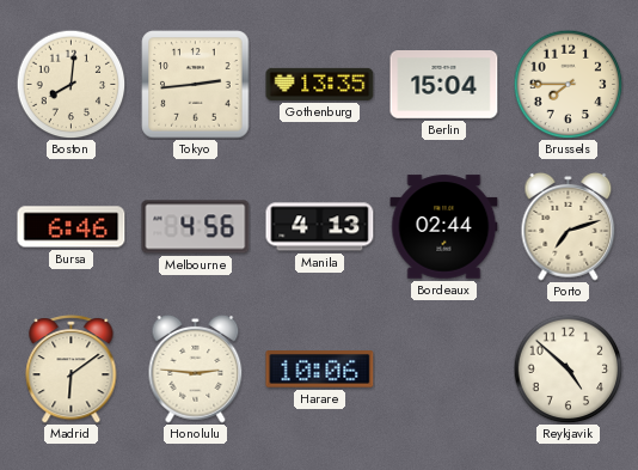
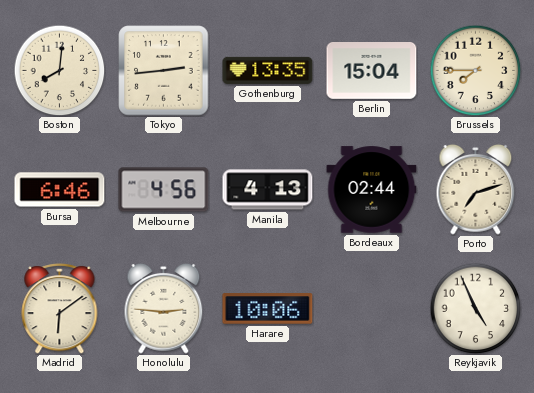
Reykjavik: 4:52 -> 4:56 (475, 308)
